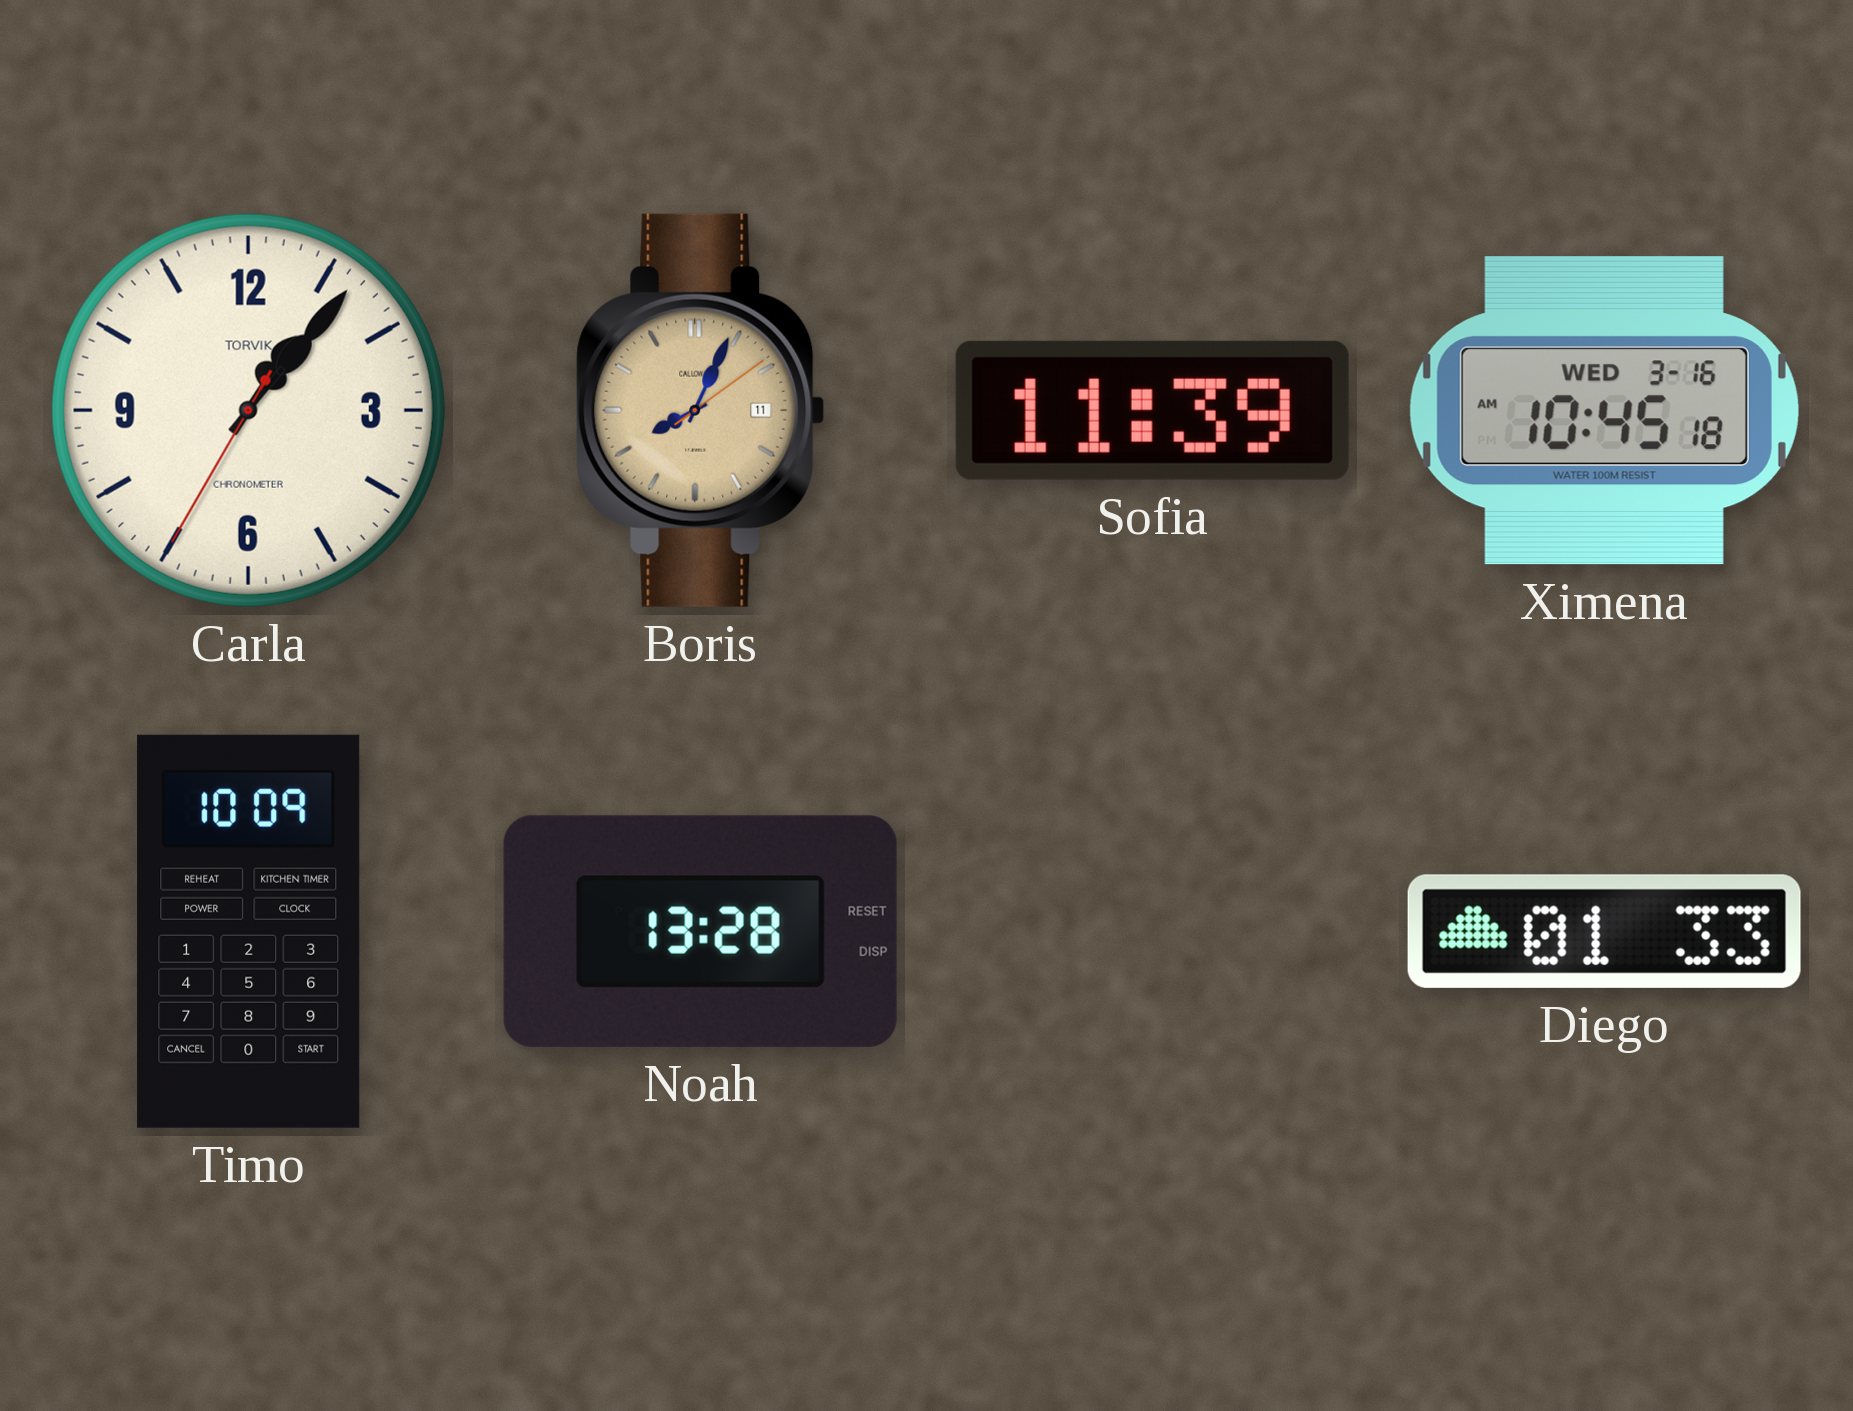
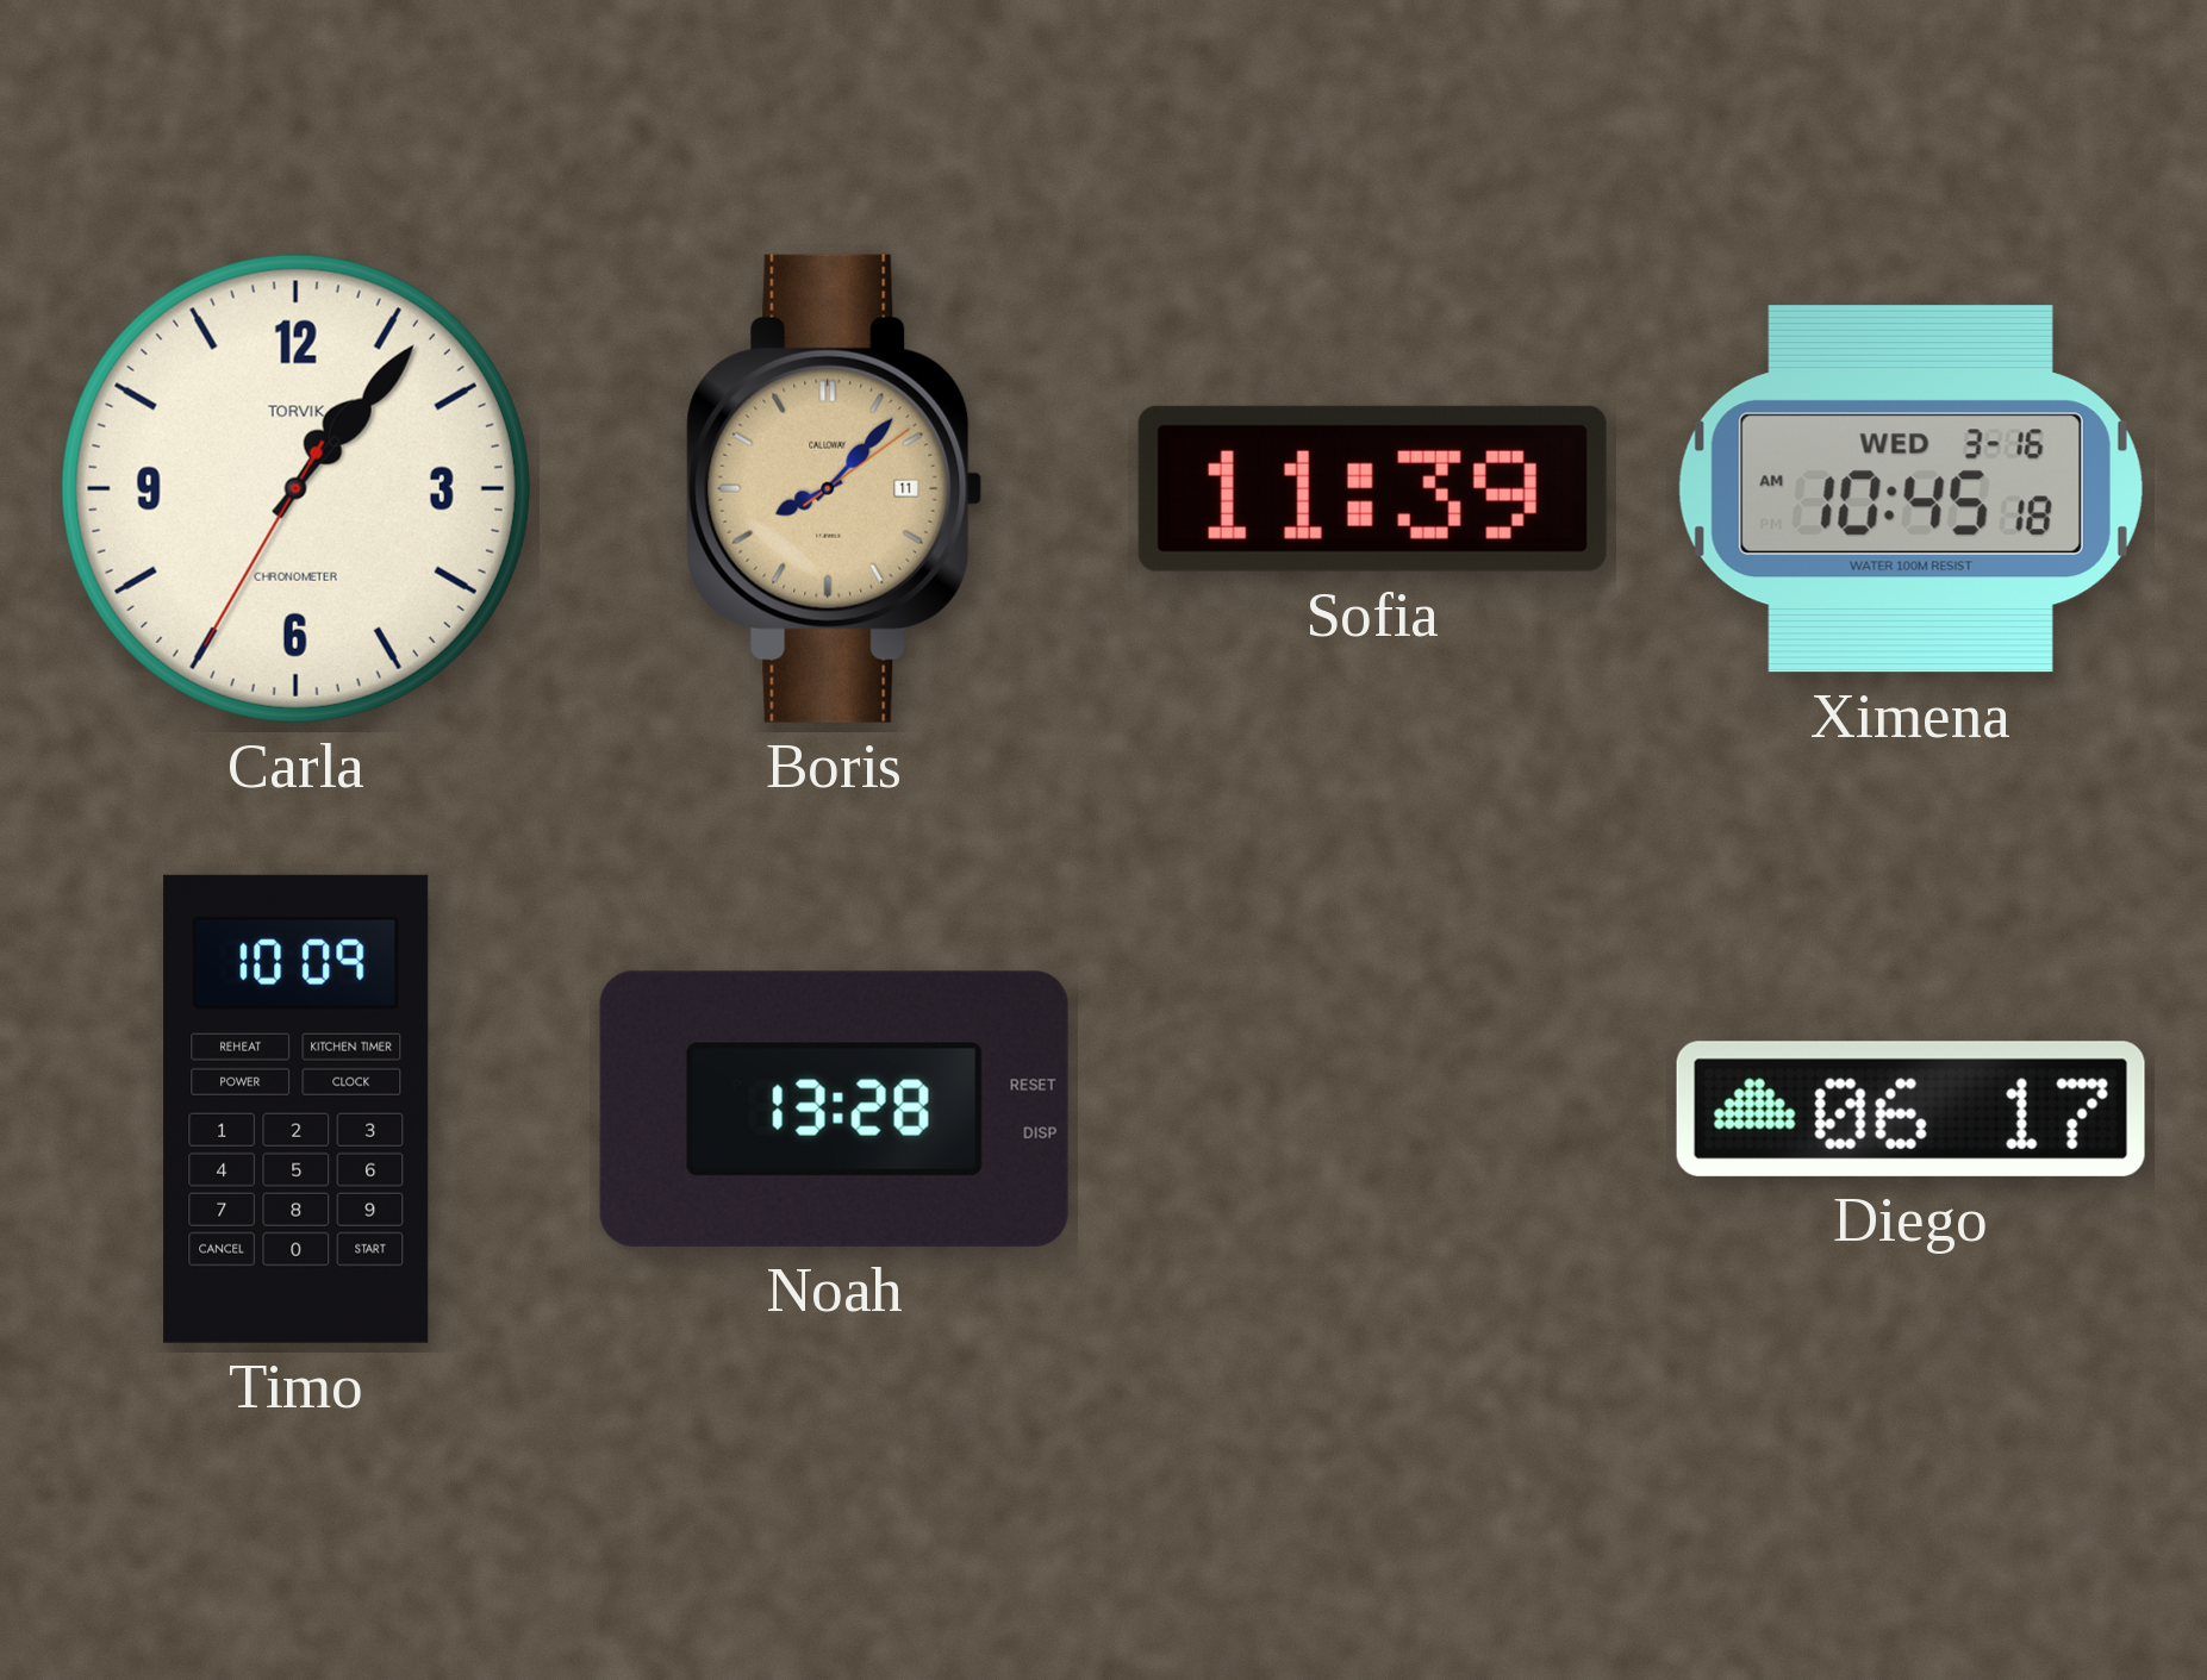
Boris: 8:04 -> 8:07 (835, 488)
Diego: 01:33 -> 06:17 (1910, 1108)
